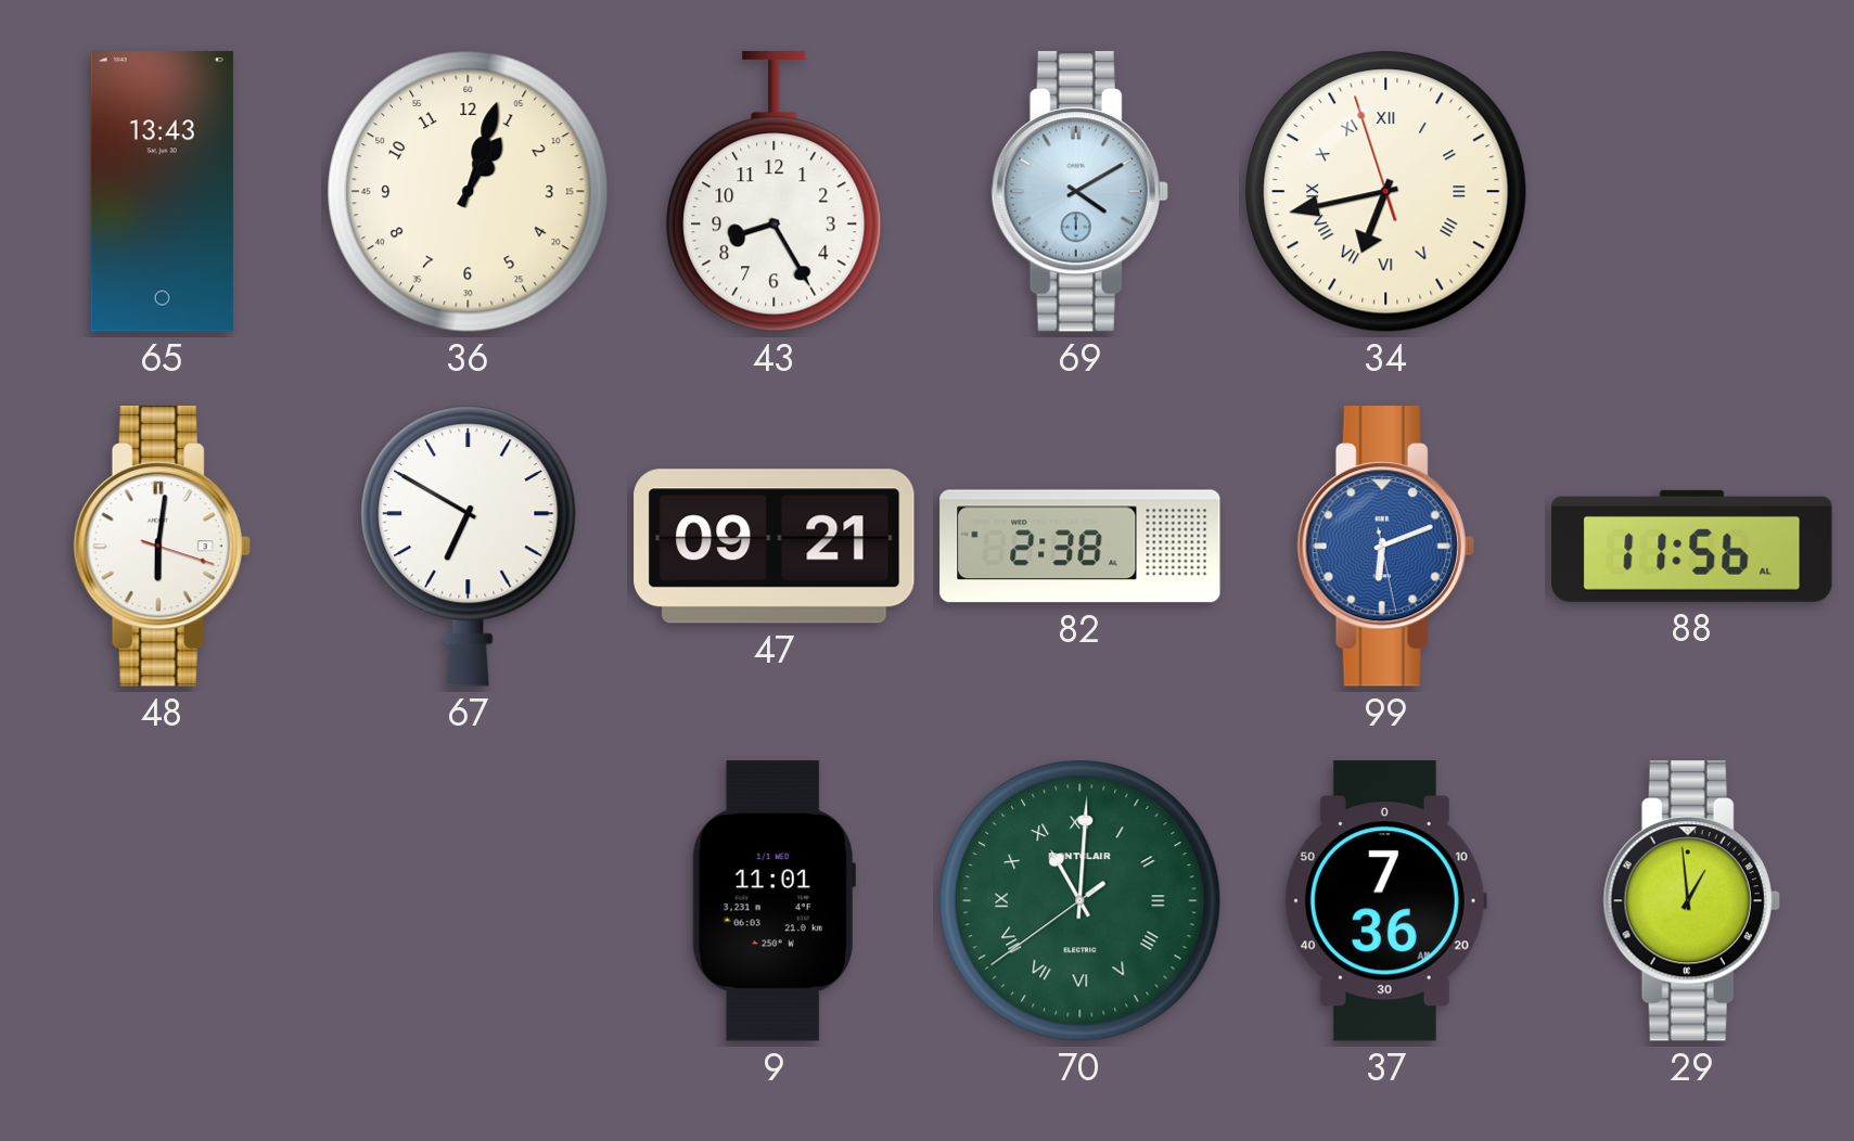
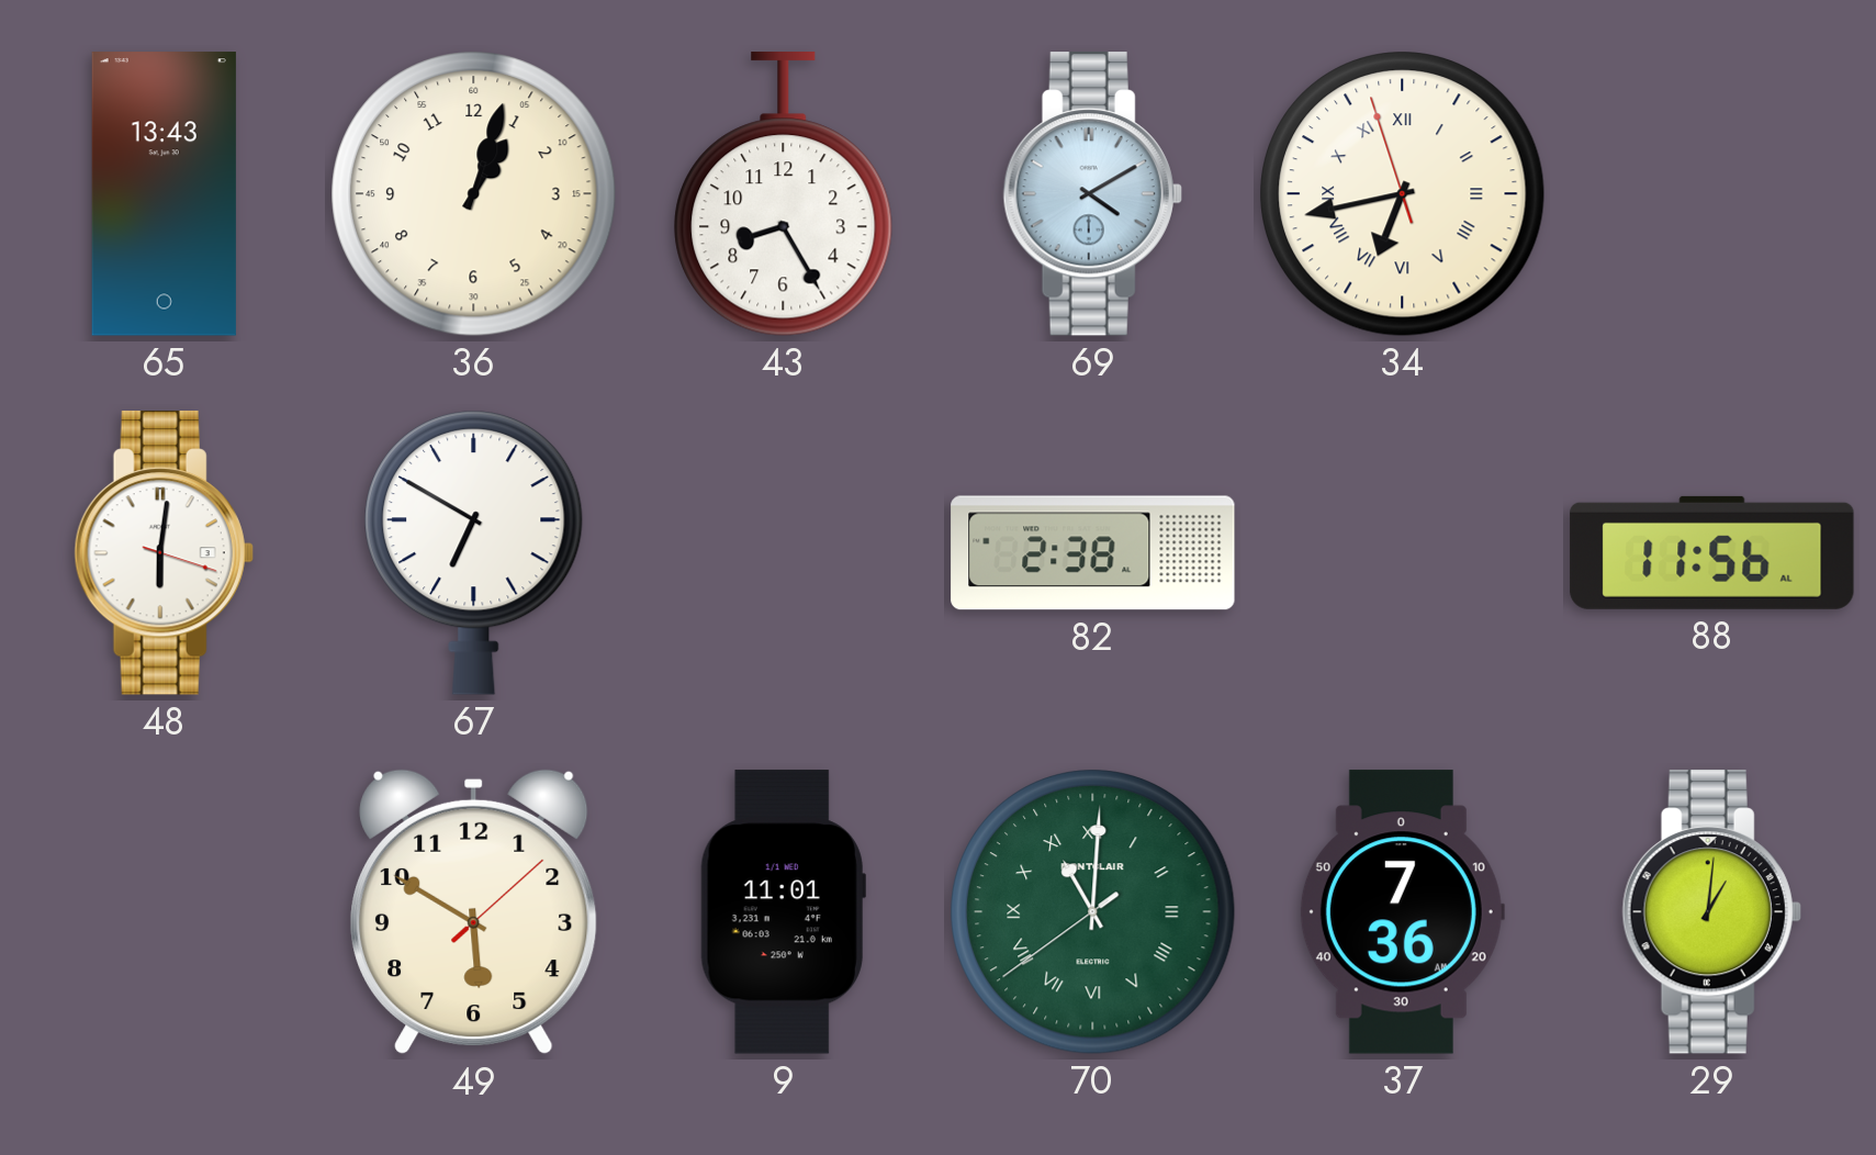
47: 09:21 -> none (775, 547)
99: 6:11 -> none (1385, 547)
49: none -> 5:50 (474, 912)
29: 12:59 -> 1:01 (1711, 912)
